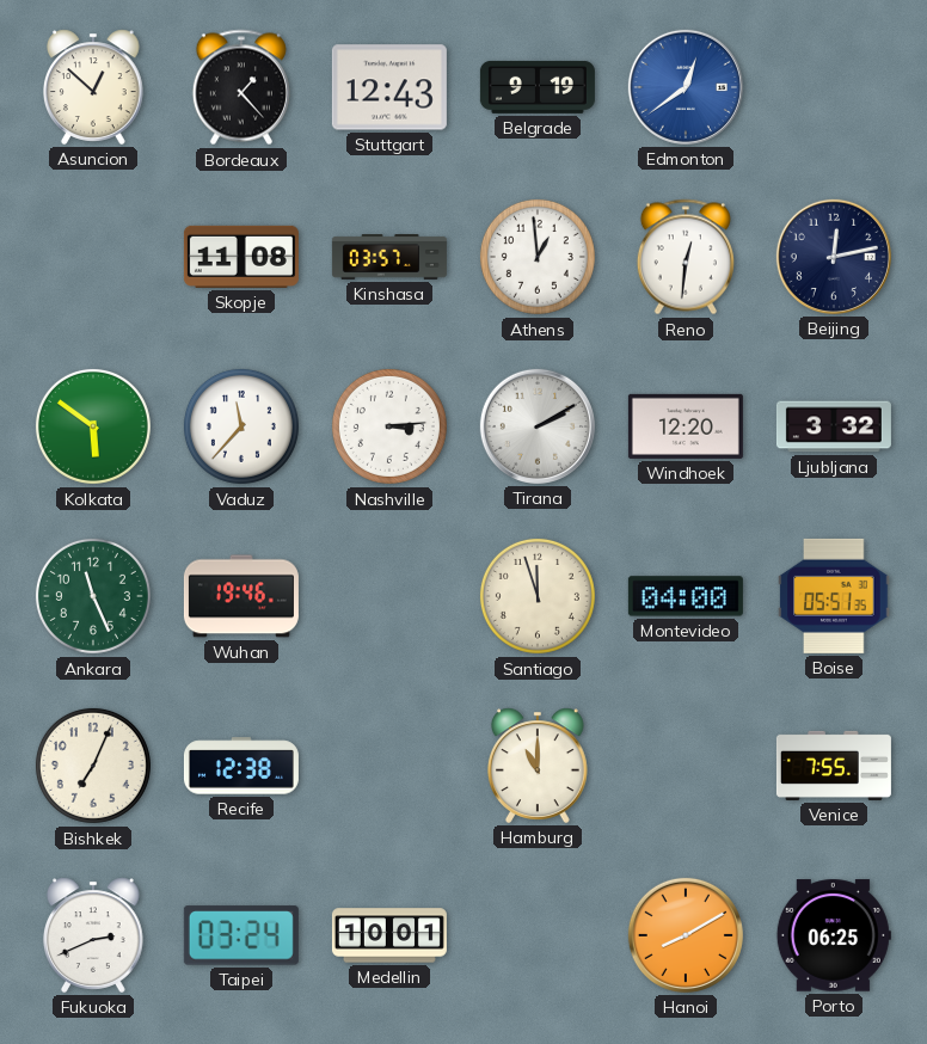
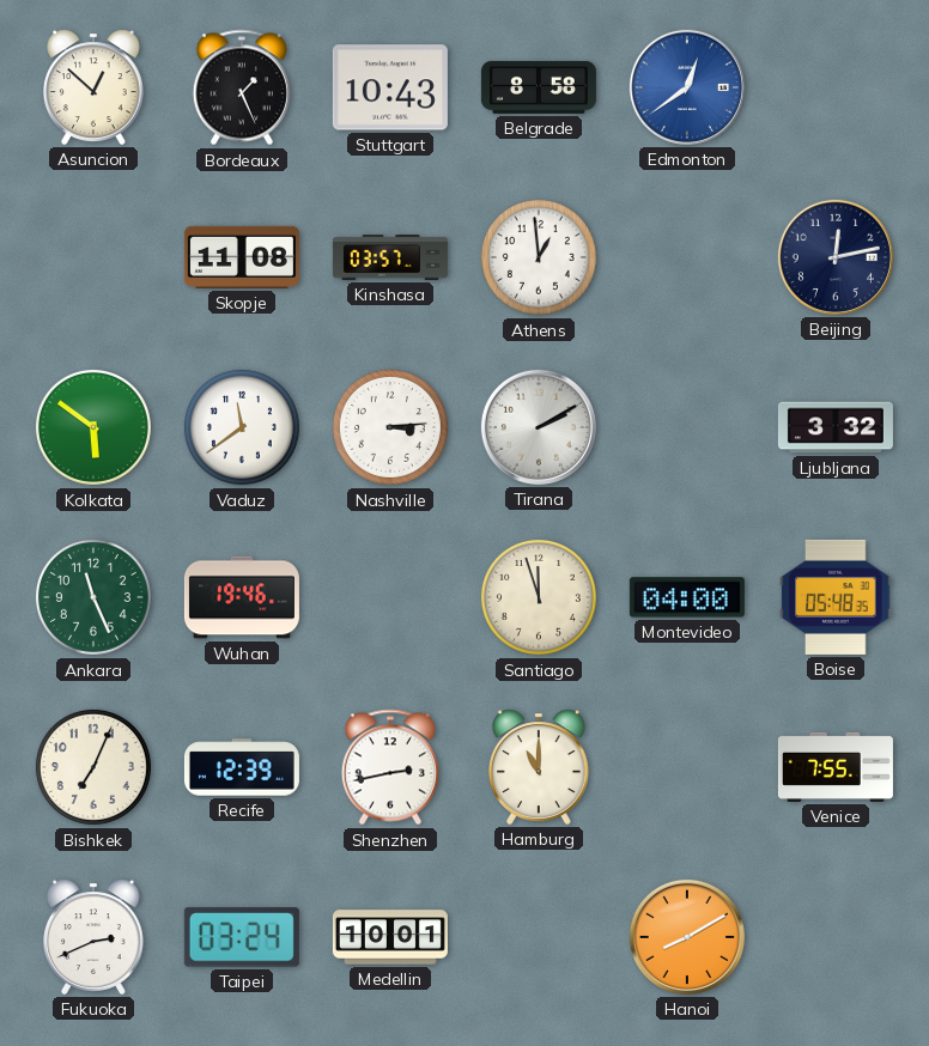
Bordeaux: 1:23 -> 1:26 (242, 87)
Stuttgart: 12:43 -> 10:43 (390, 87)
Belgrade: 9:19 -> 8:58 (539, 87)
Reno: 12:31 -> none (686, 257)
Vaduz: 11:37 -> 11:39 (242, 427)
Windhoek: 12:20 -> none (686, 426)
Boise: 05:51 -> 05:48 (836, 597)
Recife: 12:38 -> 12:39 (242, 767)
Shenzhen: none -> 2:43 (390, 767)
Porto: 06:25 -> none (834, 935)
